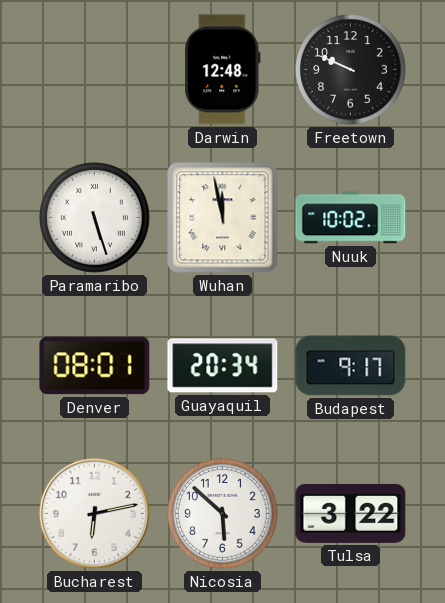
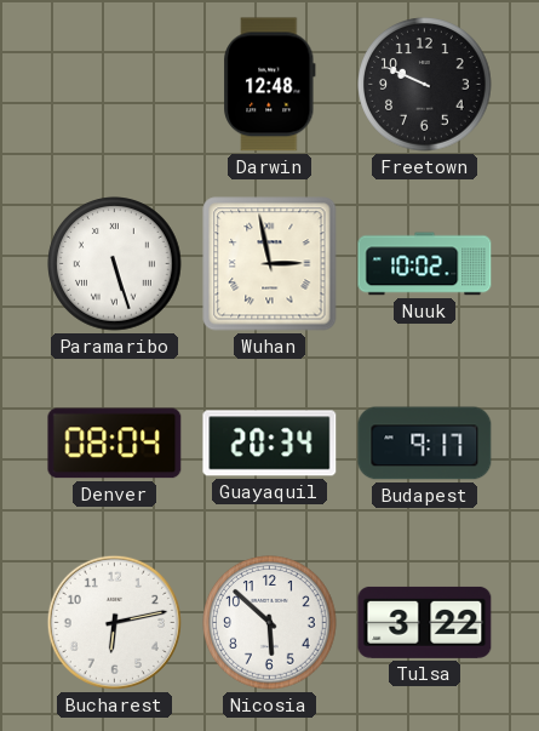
Wuhan: 11:58 -> 2:58 (270, 264)
Denver: 08:01 -> 08:04 (115, 444)
